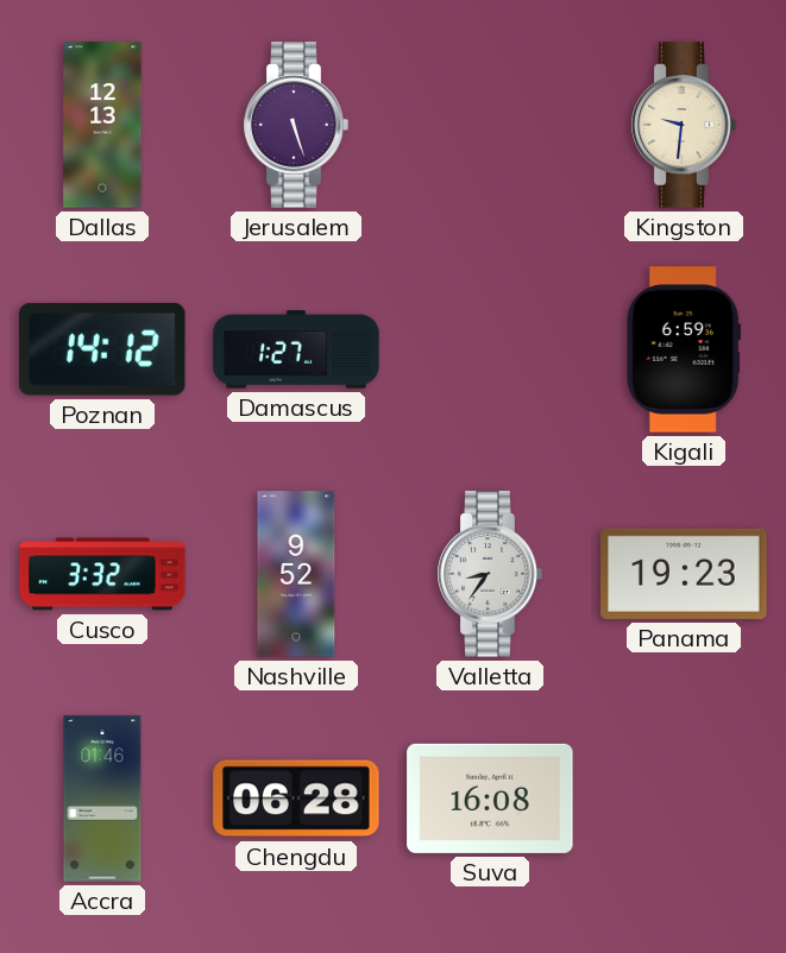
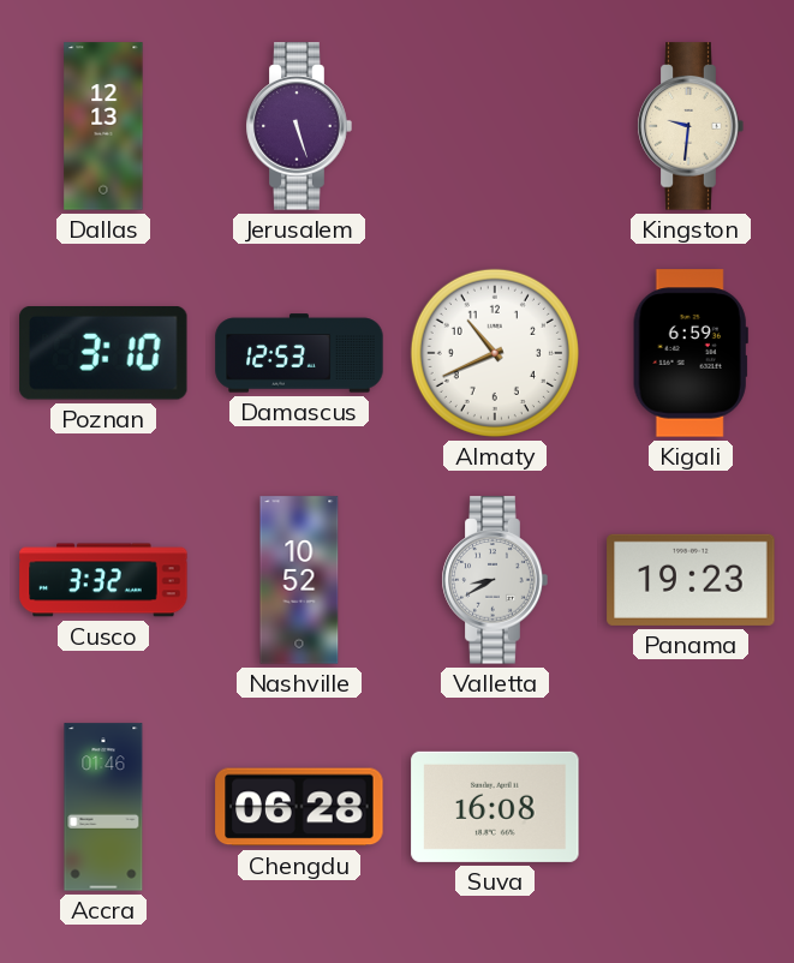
Poznan: 14:12 -> 3:10 (105, 354)
Damascus: 1:27 -> 12:53 (299, 353)
Almaty: none -> 10:41 (495, 353)
Nashville: 9:52 -> 10:52 (299, 580)
Valletta: 8:36 -> 8:40 (495, 580)
